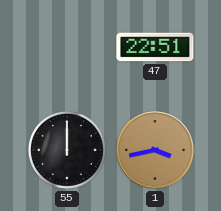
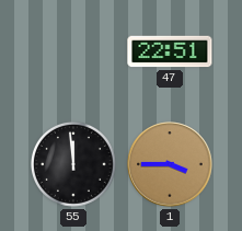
55: 12:00 -> 11:59 (73, 164)
1: 3:43 -> 3:45 (170, 164)
